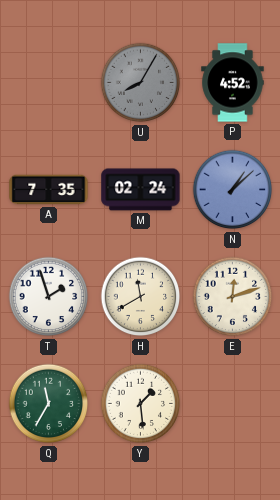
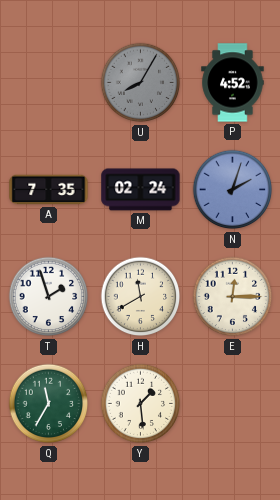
N: 1:08 -> 2:03 (233, 190)
E: 12:12 -> 12:15 (233, 297)
